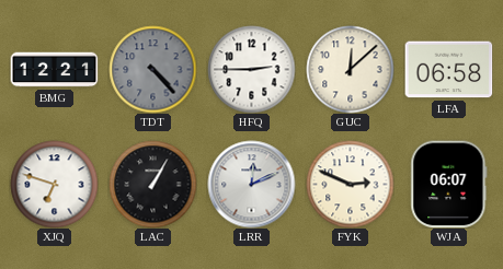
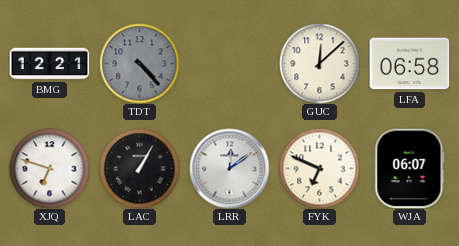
HFQ: 2:45 -> none (251, 69)
LRR: 12:11 -> 12:09 (229, 168)
FYK: 2:49 -> 6:49 (319, 168)
